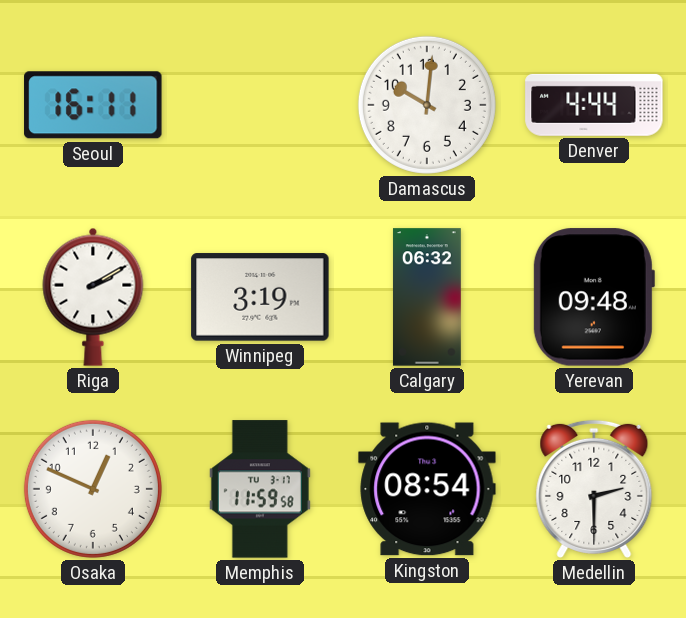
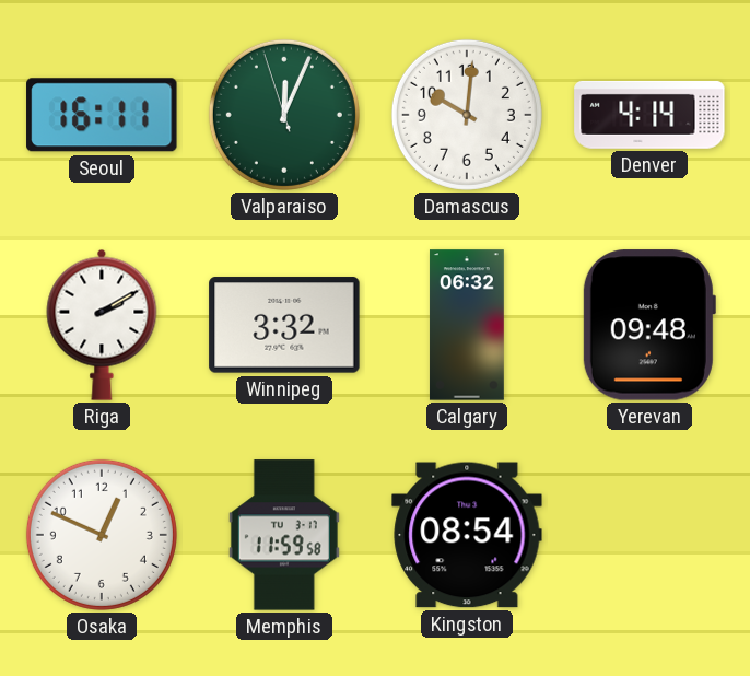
Valparaiso: none -> 12:03 (284, 115)
Denver: 4:44 -> 4:14 (649, 115)
Winnipeg: 3:19 -> 3:32 (284, 325)
Medellin: 2:30 -> none (594, 489)
